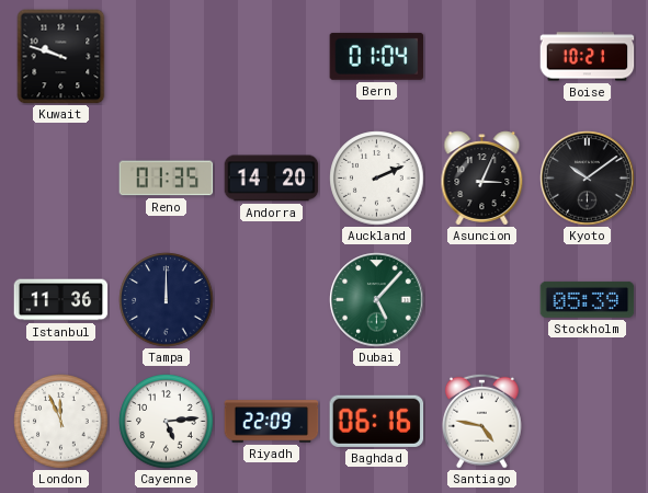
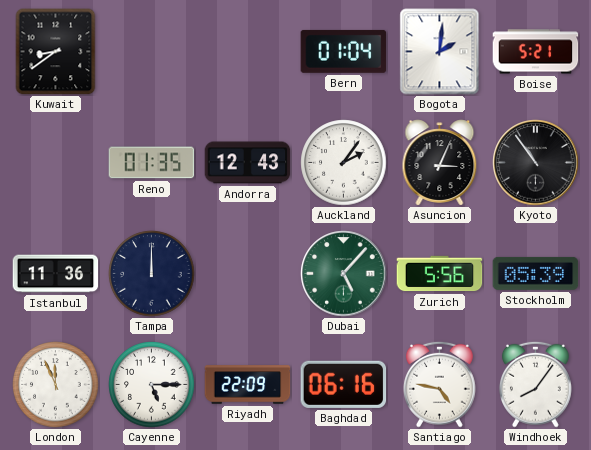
Kuwait: 9:48 -> 8:39 (56, 52)
Bogota: none -> 2:01 (440, 52)
Boise: 10:21 -> 5:21 (536, 52)
Andorra: 14:20 -> 12:43 (248, 163)
Auckland: 2:11 -> 2:06 (344, 163)
Kyoto: 10:09 -> 10:54 (536, 163)
Zurich: none -> 5:56 (440, 274)
Cayenne: 5:14 -> 5:15 (152, 385)
Windhoek: none -> 8:06 (535, 384)
